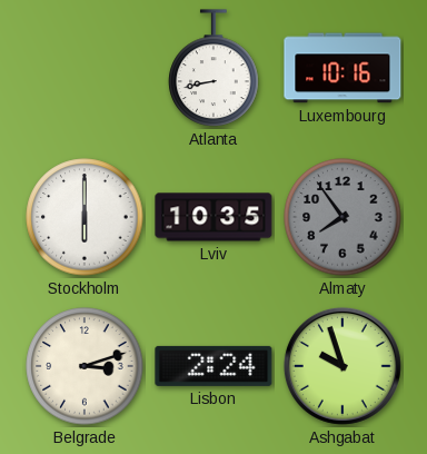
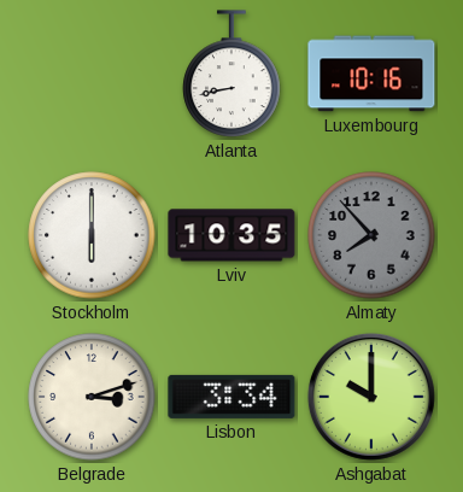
Almaty: 7:54 -> 7:53 (371, 235)
Lisbon: 2:24 -> 3:34 (231, 397)
Ashgabat: 9:57 -> 10:00 (371, 397)
